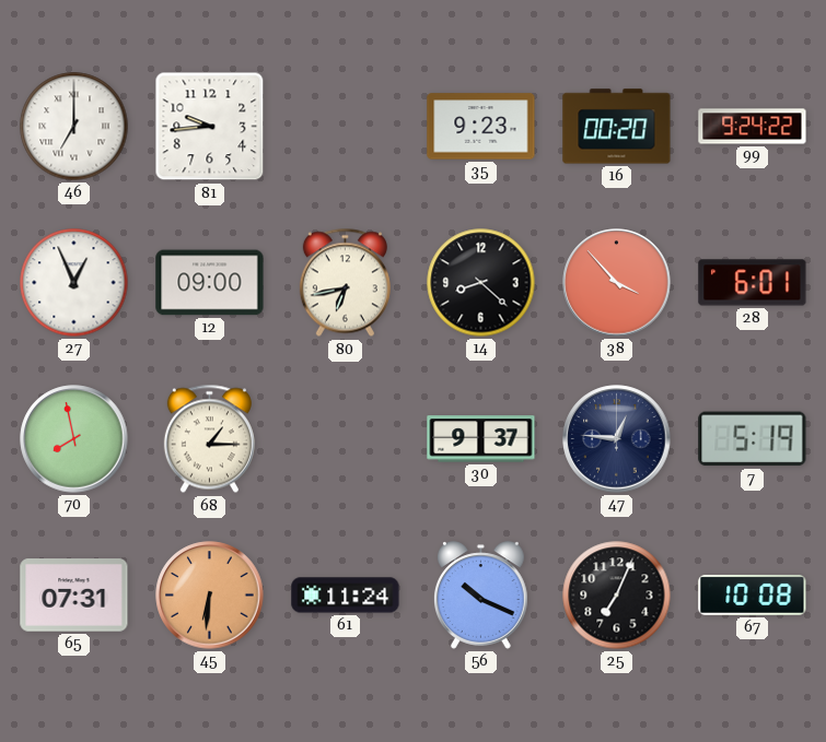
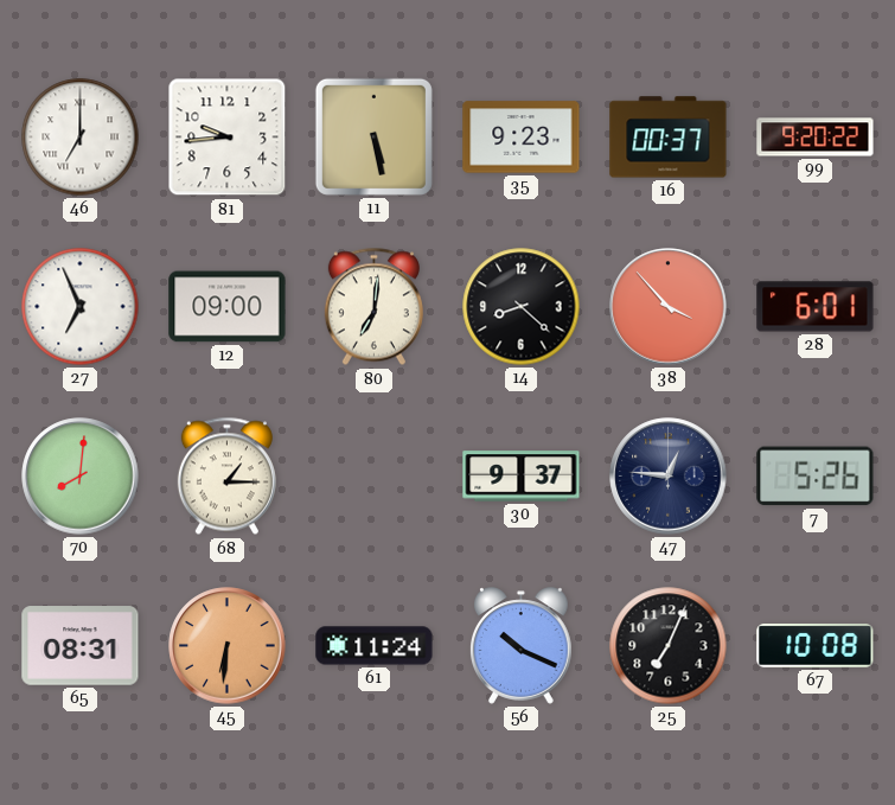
11: none -> 5:28 (373, 136)
16: 00:20 -> 00:37 (669, 138)
99: 9:24 -> 9:20 (816, 138)
27: 12:56 -> 6:56 (81, 307)
80: 6:43 -> 7:01 (373, 307)
70: 7:58 -> 8:01 (81, 477)
7: 5:19 -> 5:26 (816, 477)
65: 07:31 -> 08:31 (81, 646)
